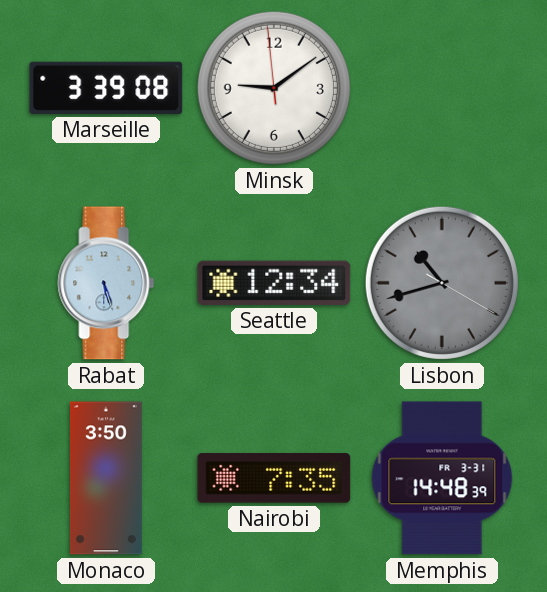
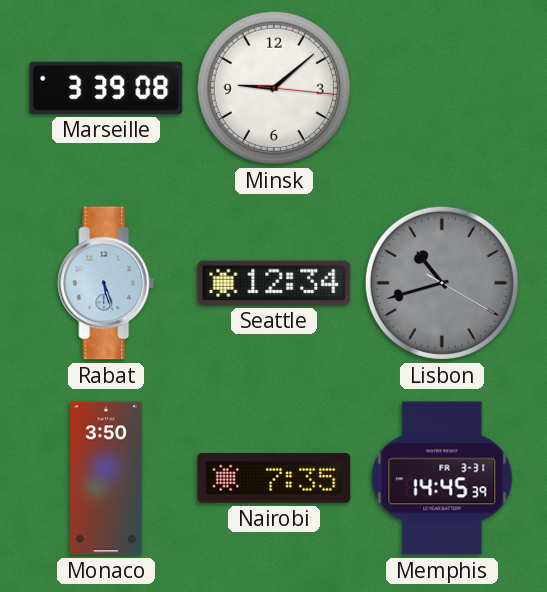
Minsk: 9:08:59 -> 9:08:16 (274, 88)
Memphis: 14:48 -> 14:45 (442, 478)
